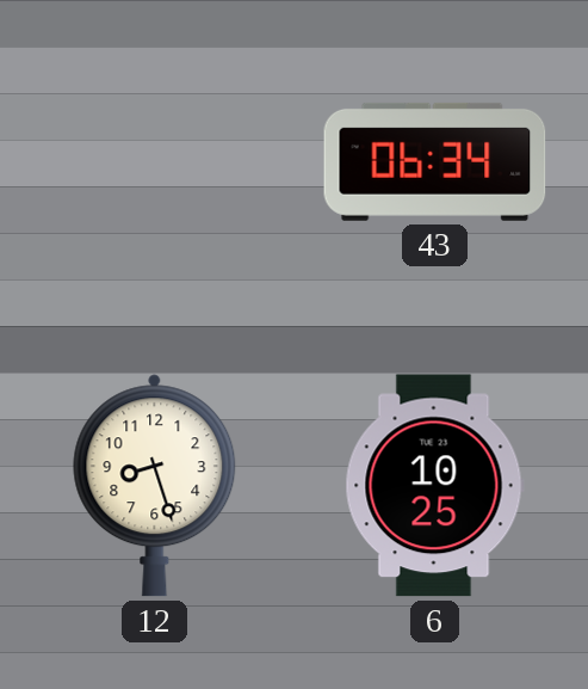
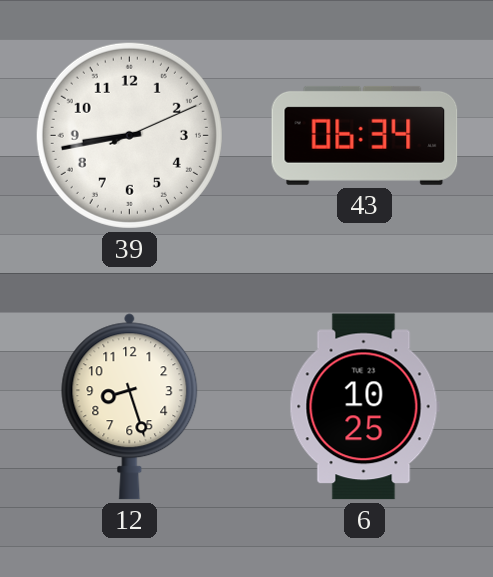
39: none -> 8:43 (129, 135)
